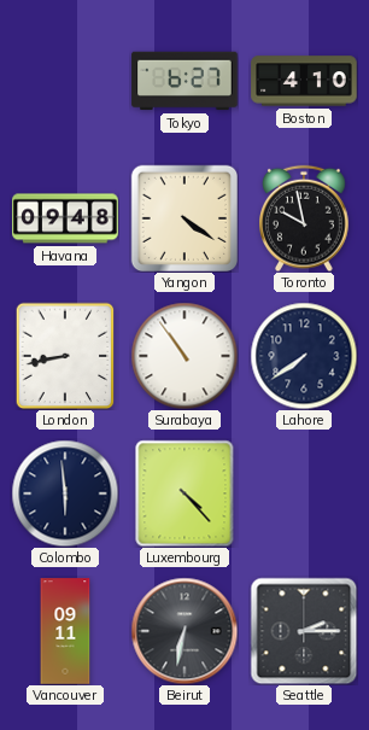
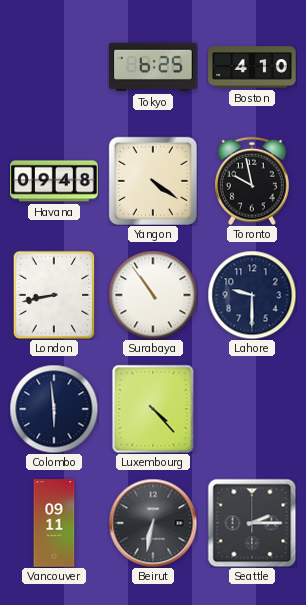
Tokyo: 6:27 -> 6:25 (153, 67)
Lahore: 7:39 -> 9:30 (252, 295)
